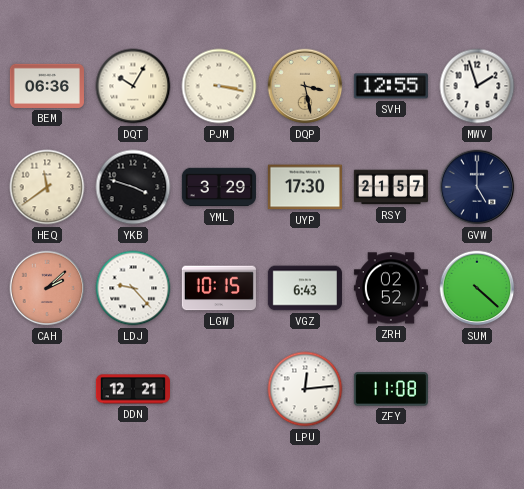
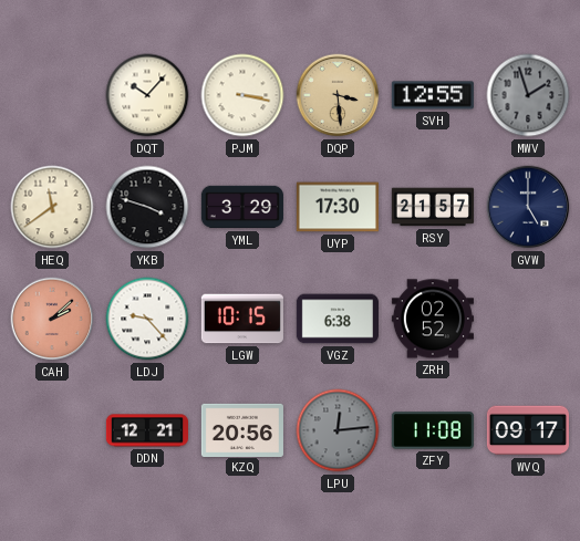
BEM: 06:36 -> none (47, 86)
DQT: 10:05 -> 10:07 (147, 95)
DQP: 3:28 -> 3:29 (338, 95)
MWV dial: white -> grey (528, 95)
VGZ: 6:43 -> 6:38 (338, 319)
SUM: 4:22 -> none (477, 288)
KZQ: none -> 20:56 (242, 429)
LPU dial: white -> grey (338, 430)
WVQ: none -> 09:17 (528, 430)
